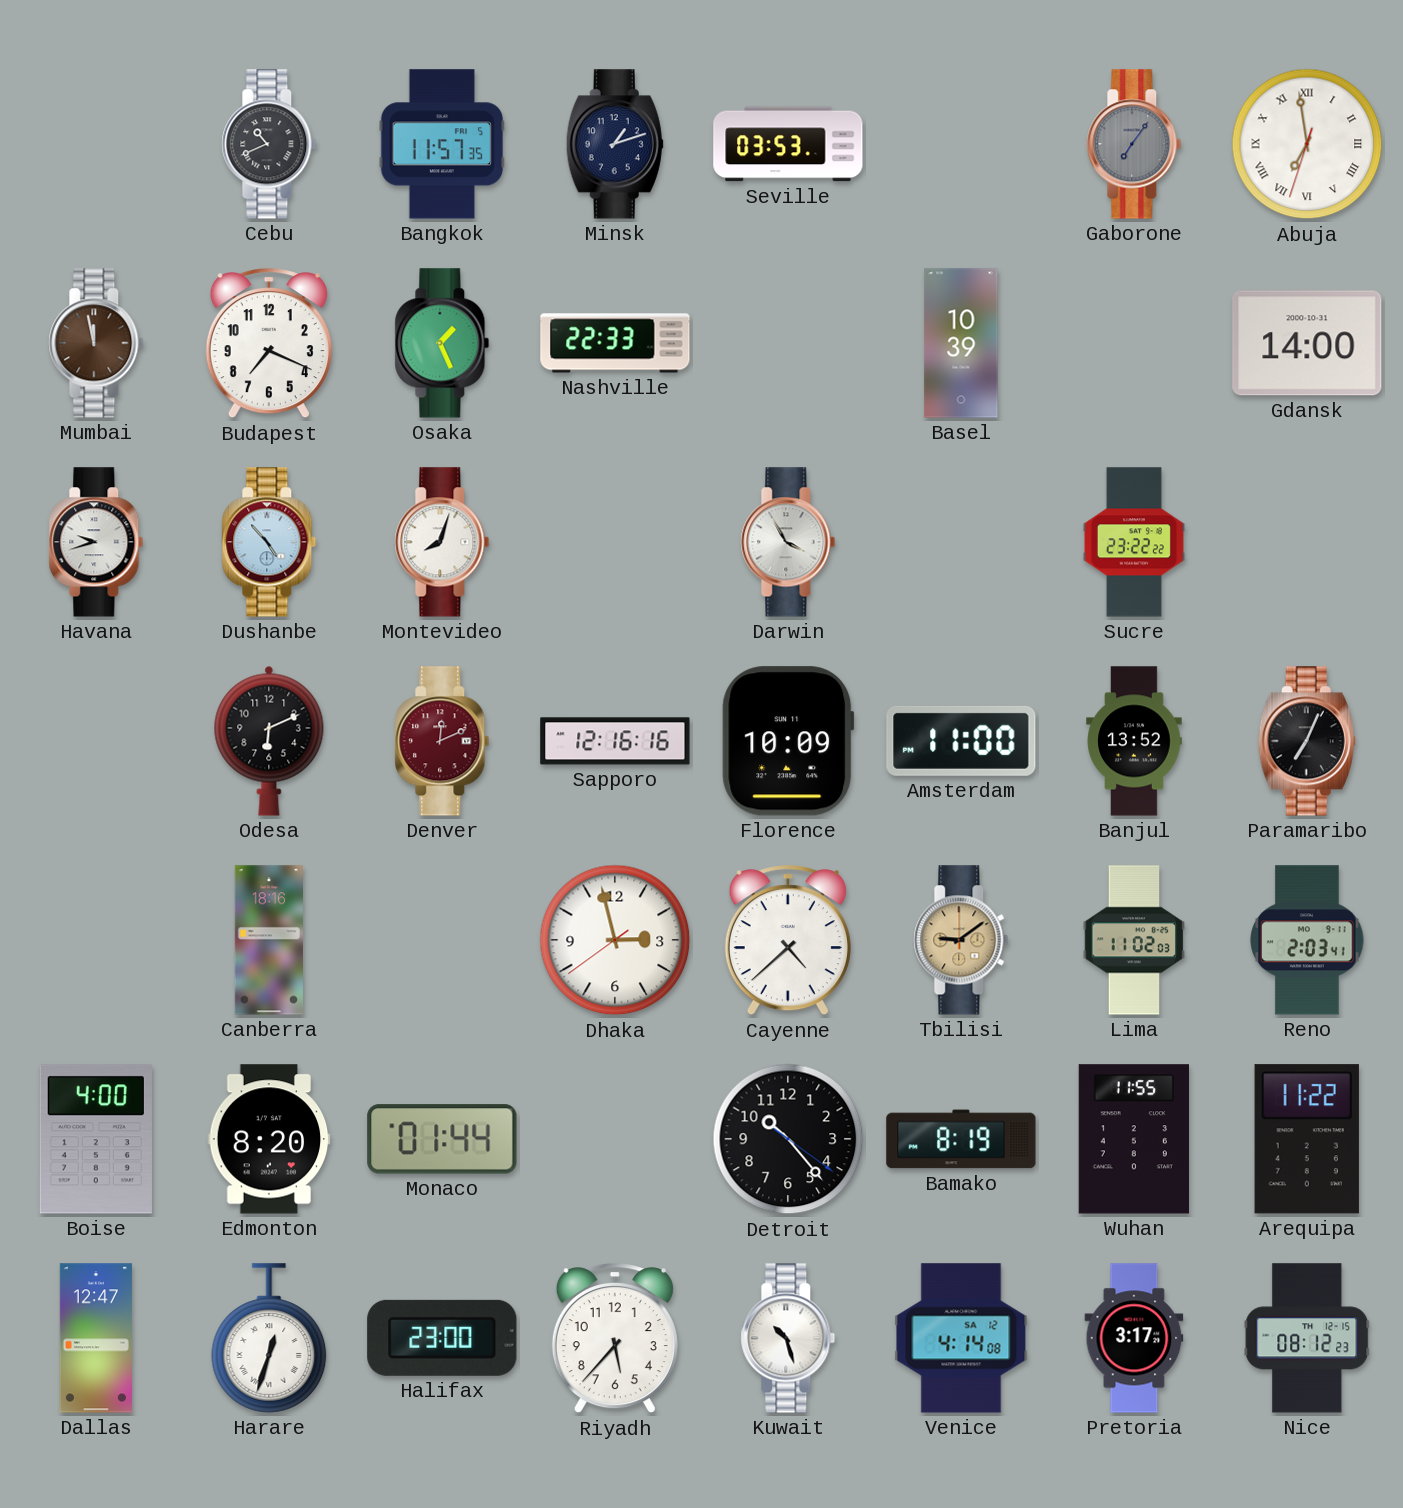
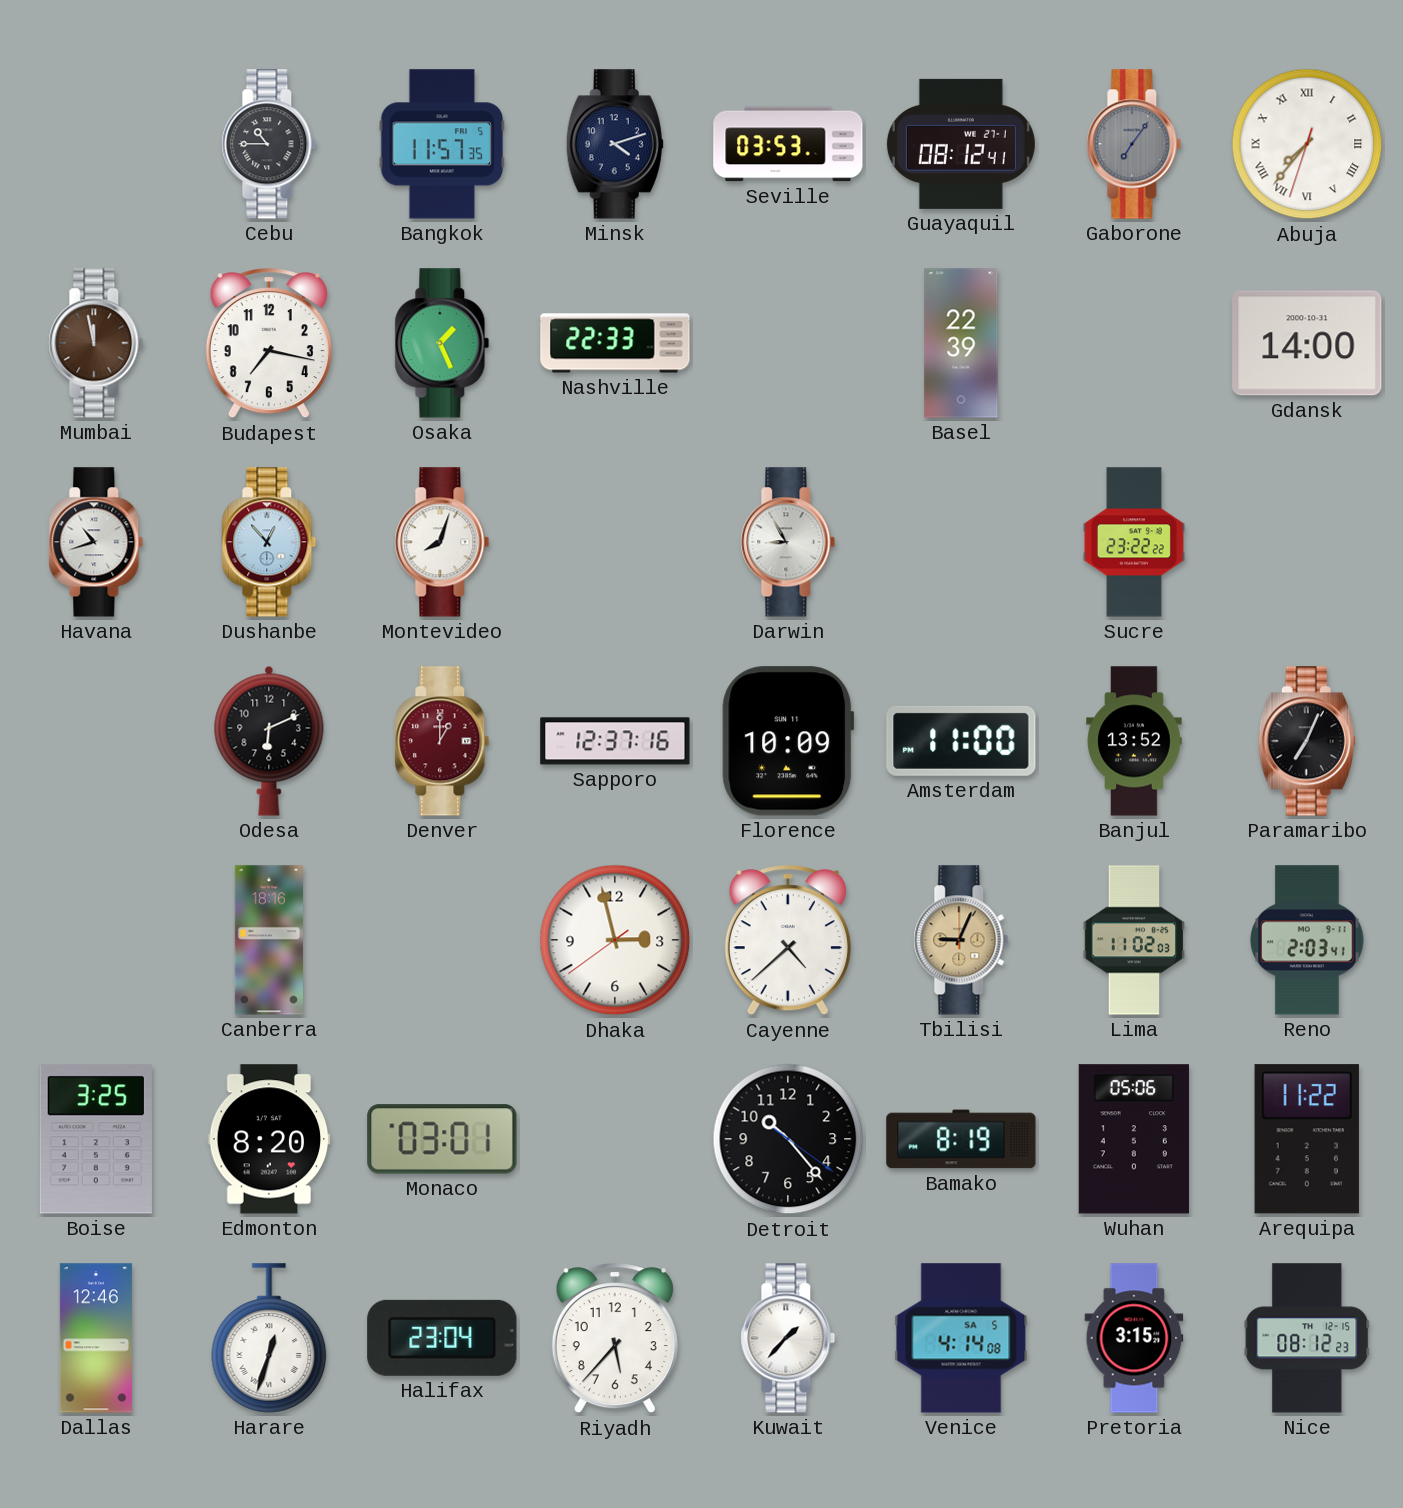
Cebu: 10:41 -> 10:45 (269, 144)
Minsk: 1:12 -> 4:12 (615, 144)
Guayaquil: none -> 08:12 (961, 144)
Abuja: 6:58 -> 7:36 (1307, 144)
Budapest: 7:19 -> 7:17 (269, 344)
Basel: 10:39 -> 22:39 (961, 343)
Havana: 9:42 -> 10:42 (96, 542)
Dushanbe: 4:53 -> 12:53 (269, 542)
Darwin: 3:55 -> 8:55 (788, 542)
Denver: 12:11 -> 1:00 (442, 741)
Sapporo: 12:16 -> 12:37 (615, 741)
Tbilisi: 9:09 -> 9:04 (961, 940)
Boise: 4:00 -> 3:25 (96, 1139)
Monaco: 01:44 -> 03:01 (442, 1139)
Wuhan: 11:55 -> 05:06 (1134, 1139)
Dallas: 12:47 -> 12:46 (96, 1338)
Halifax: 23:00 -> 23:04 (442, 1338)
Kuwait: 10:27 -> 1:37 (788, 1338)
Venice date: SA 12 -> SA 5 (961, 1338)
Pretoria: 3:17 -> 3:15 (1134, 1338)
